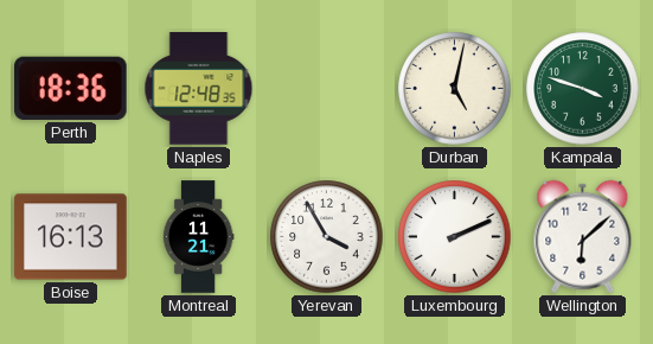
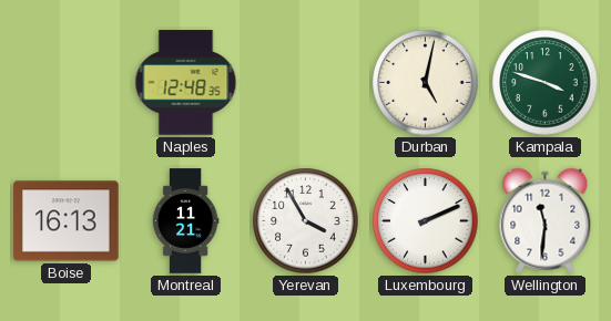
Perth: 18:36 -> none (71, 88)
Wellington: 6:08 -> 11:31 (546, 221)
